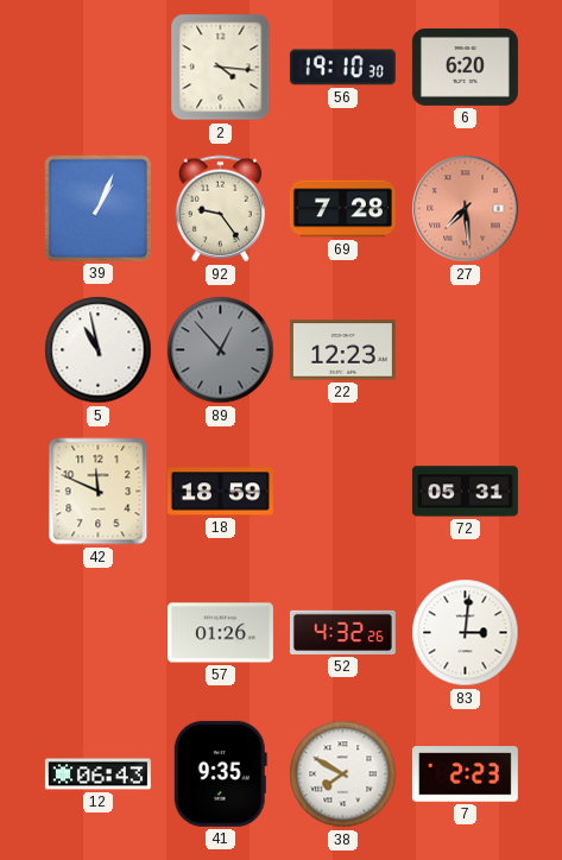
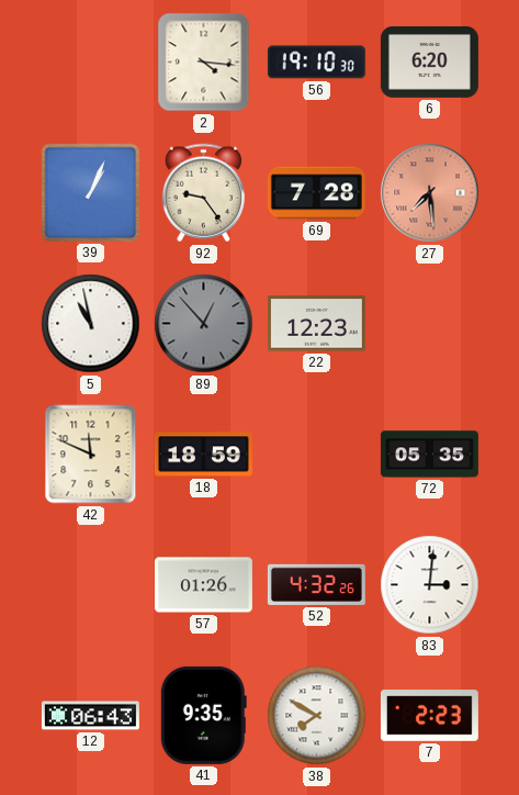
72: 05:31 -> 05:35 (429, 455)
